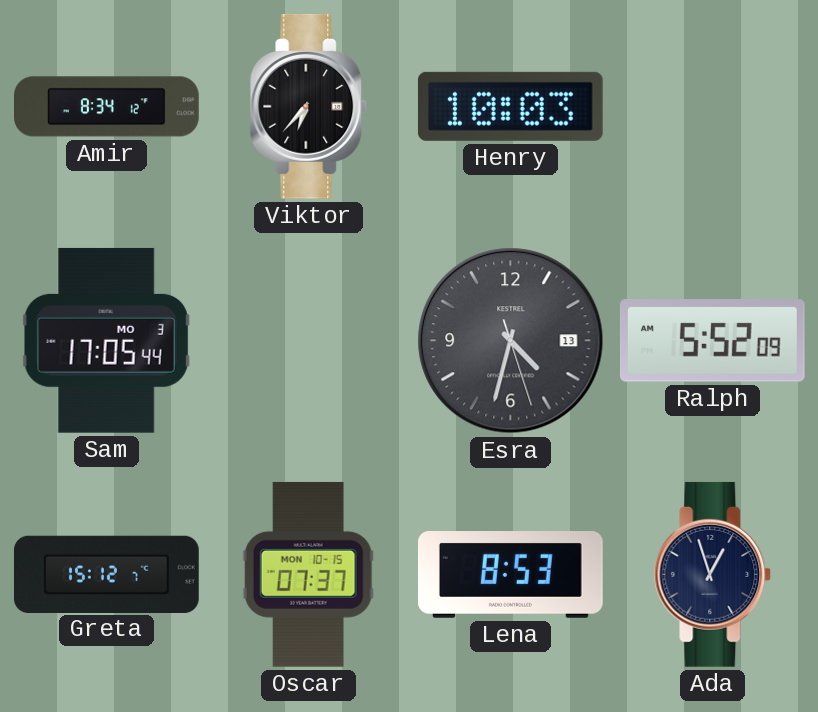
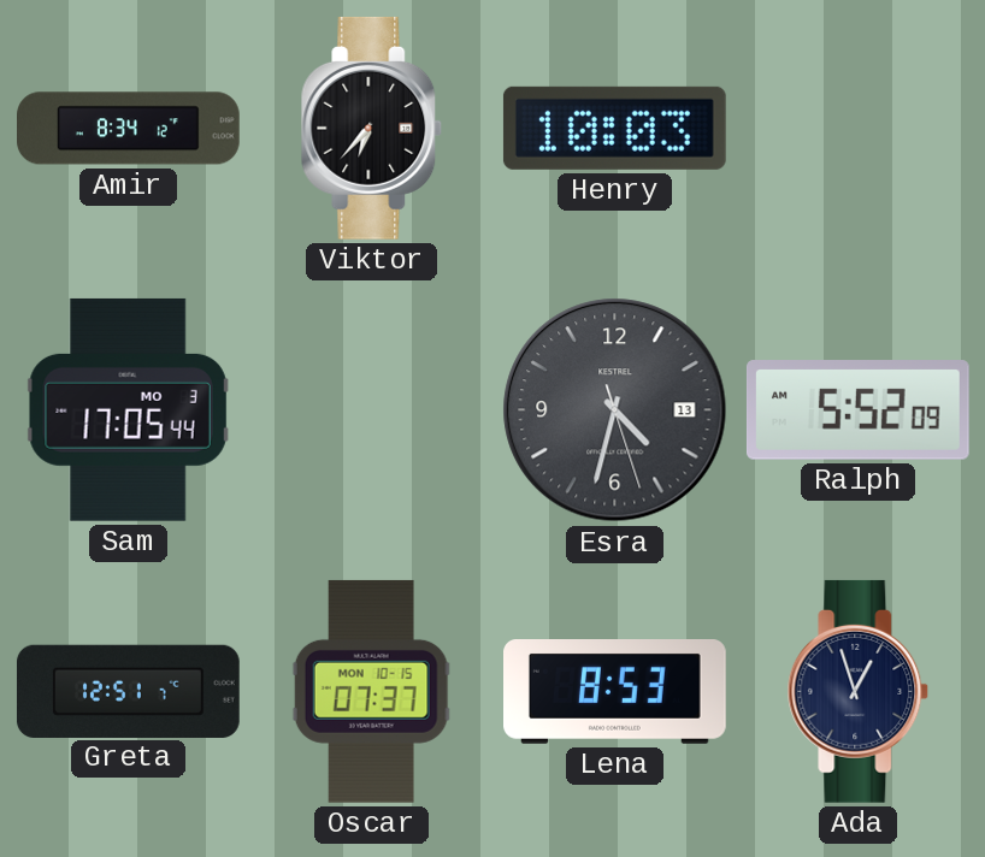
Greta: 15:12 -> 12:51 (128, 691)
